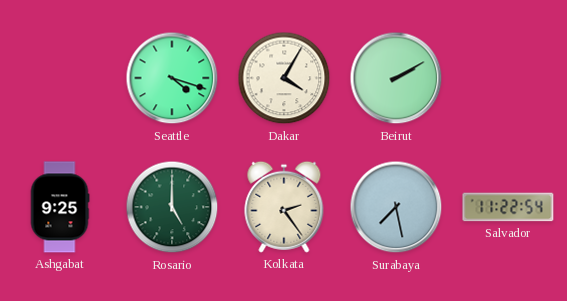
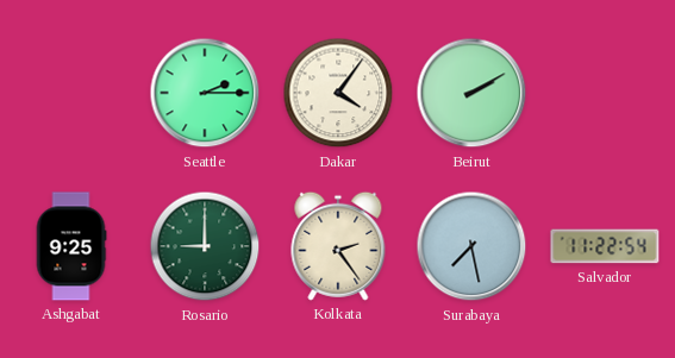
Seattle: 4:18 -> 2:15 (205, 93)
Dakar: 4:05 -> 4:06 (338, 93)
Rosario: 5:00 -> 9:00 (205, 246)
